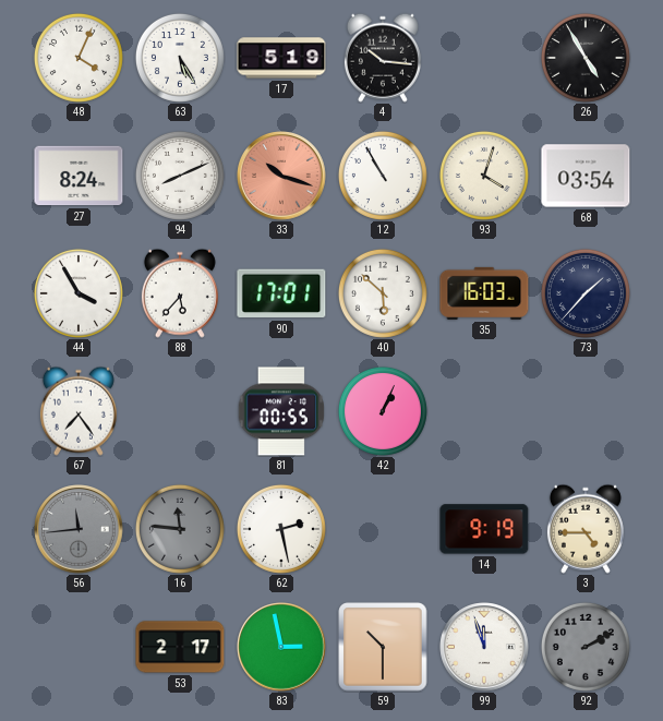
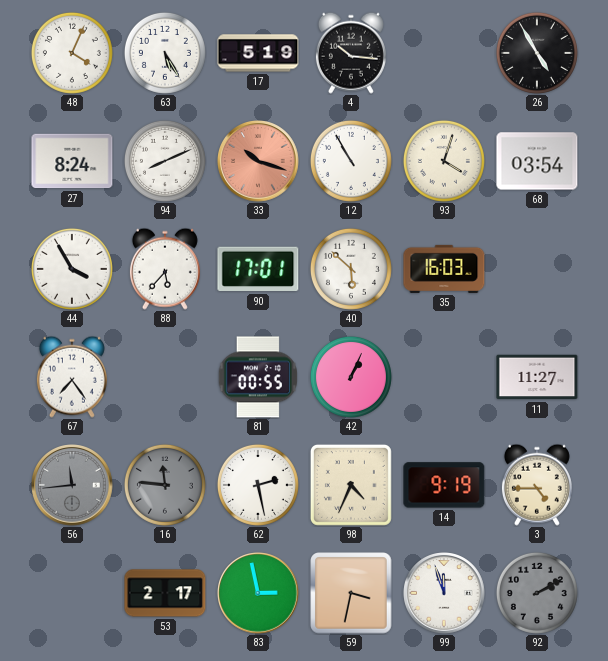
73: 1:37 -> none (586, 293)
11: none -> 11:27 (537, 377)
98: none -> 4:34 (351, 485)
59: 10:30 -> 3:32 (351, 593)
